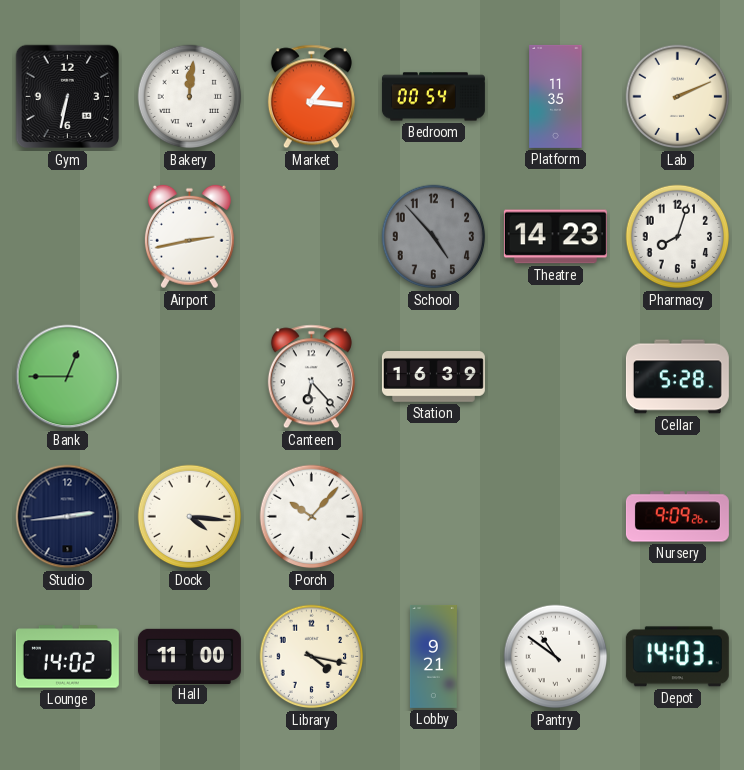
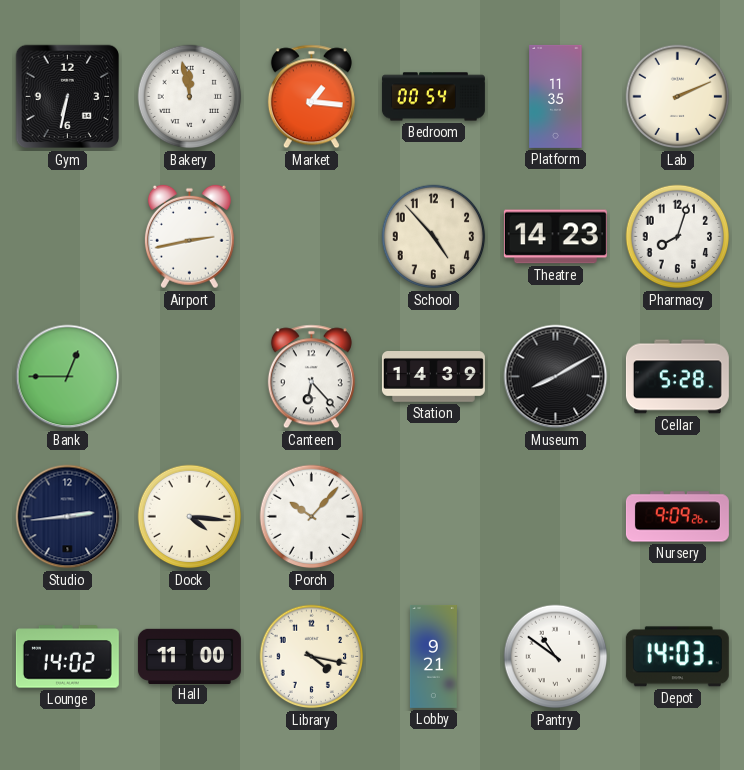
Bakery: 12:01 -> 11:58 (190, 97)
School dial: grey -> cream (434, 237)
Station: 16:39 -> 14:39 (433, 377)
Museum: none -> 8:10 (556, 377)
